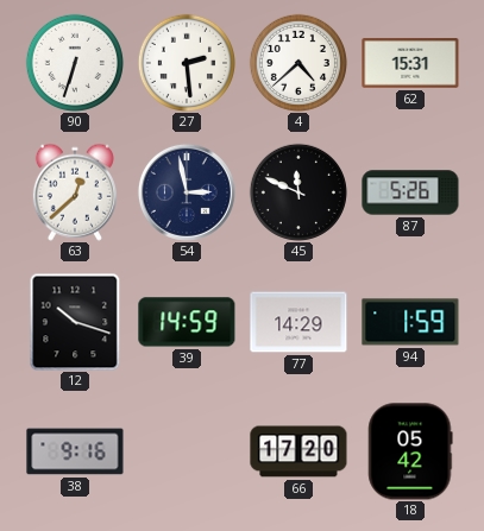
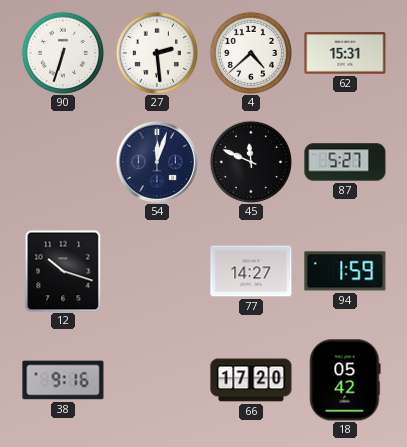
63: 12:38 -> none (75, 192)
54: 2:58 -> 12:03 (157, 162)
87: 5:26 -> 5:27 (345, 162)
39: 14:59 -> none (187, 322)
77: 14:29 -> 14:27 (251, 271)
